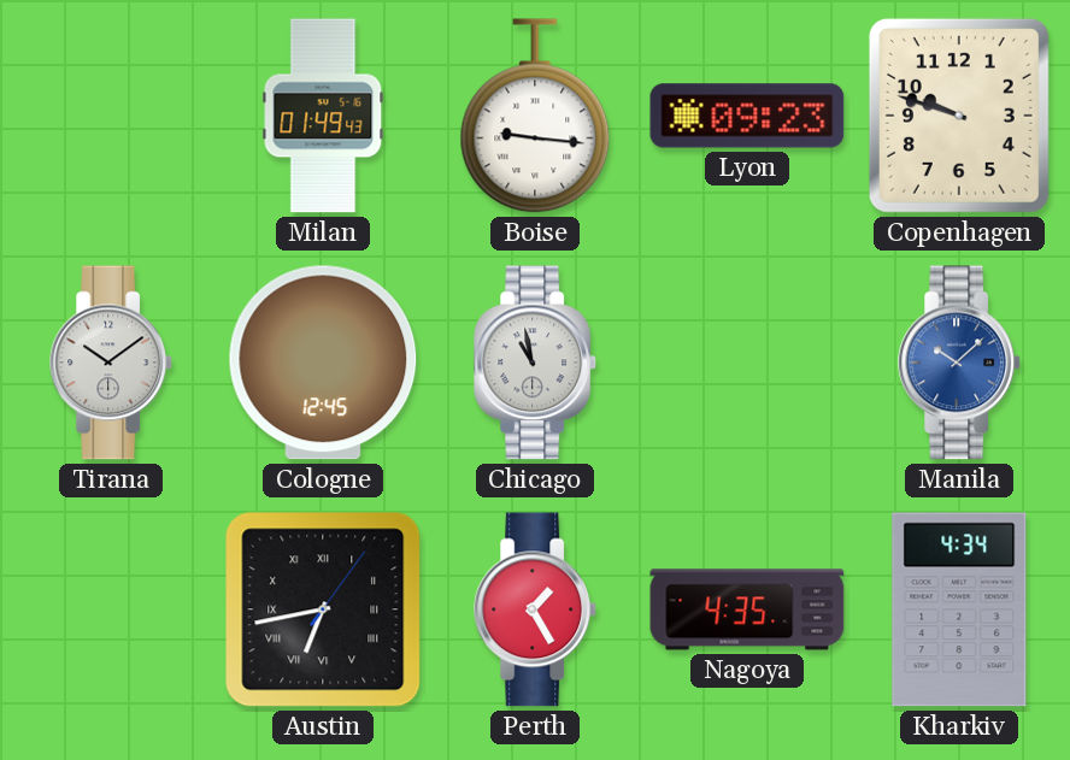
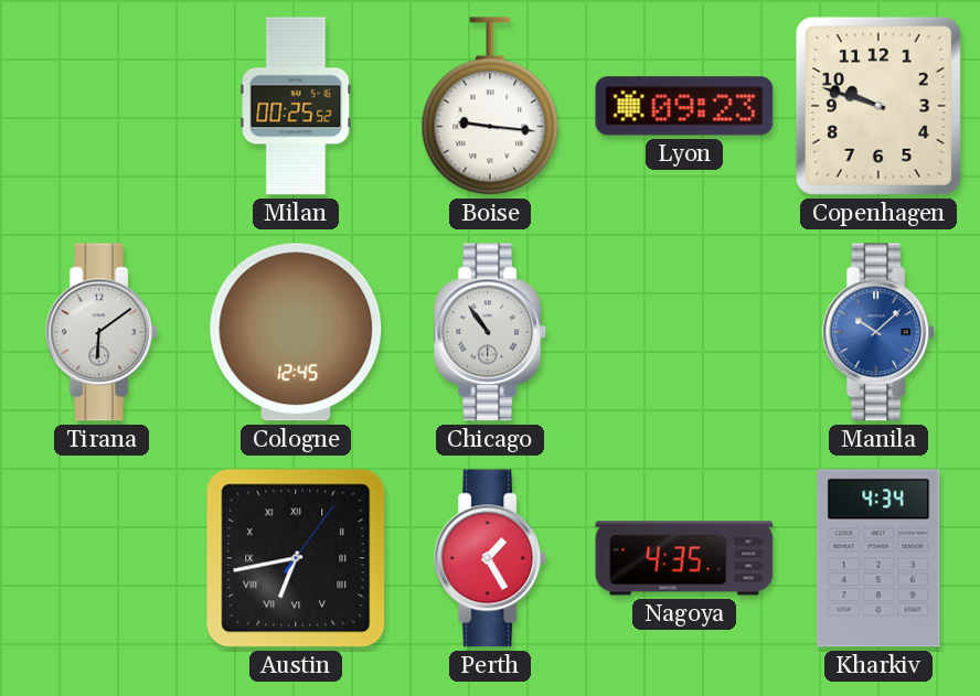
Milan: 01:49 -> 00:25 (296, 106)
Tirana: 10:09 -> 6:09 (103, 332)
Chicago: 10:58 -> 10:54 (491, 332)
